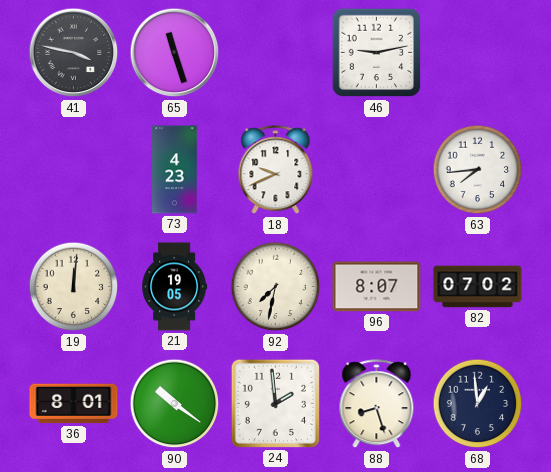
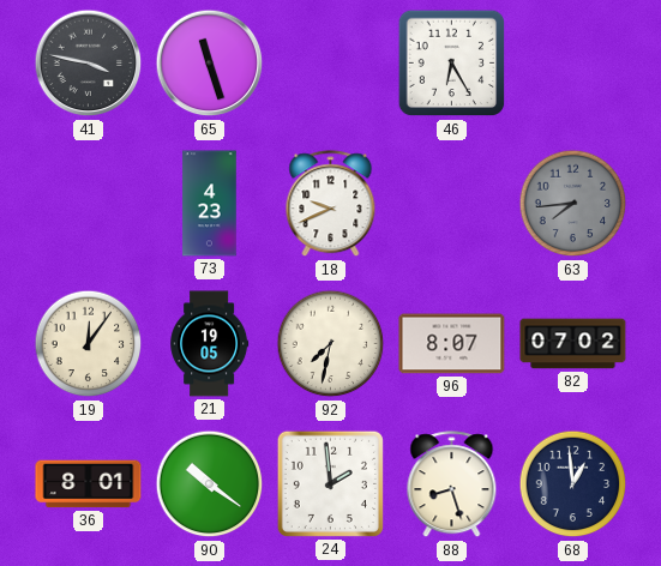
46: 9:13 -> 6:25 (452, 64)
63 dial: white -> grey (573, 204)
19: 12:01 -> 12:06 (89, 344)
